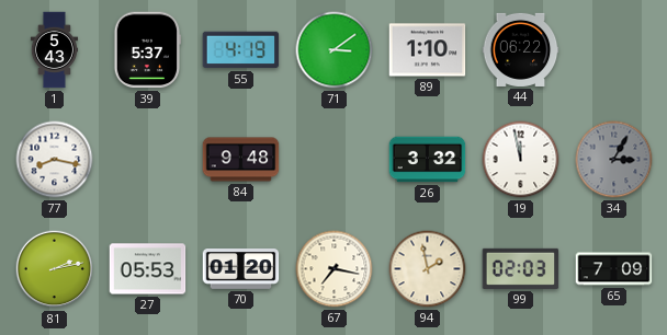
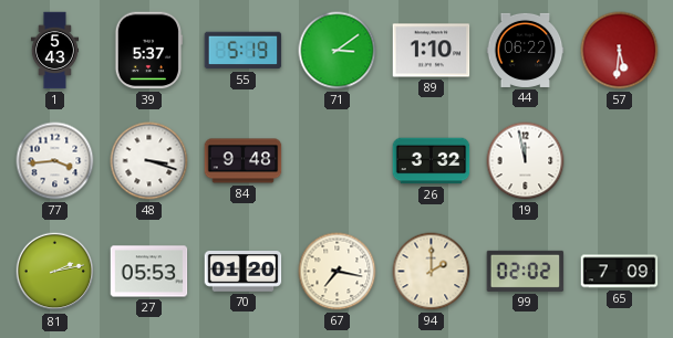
55: 4:19 -> 5:19 (244, 51)
57: none -> 5:31 (620, 51)
77: 8:17 -> 3:44 (55, 161)
48: none -> 3:18 (149, 161)
34: 3:05 -> none (614, 160)
94: 1:58 -> 2:00 (432, 272)
99: 02:03 -> 02:02 (526, 271)
